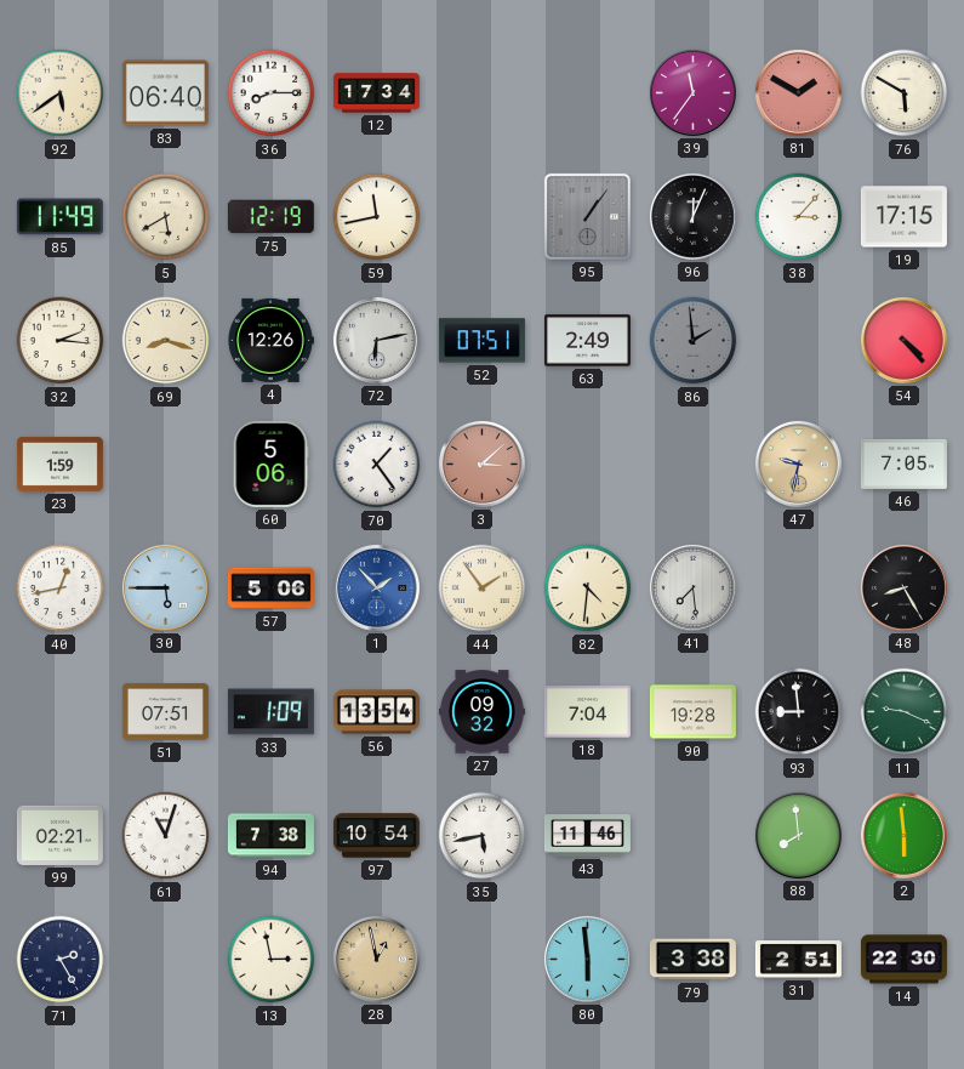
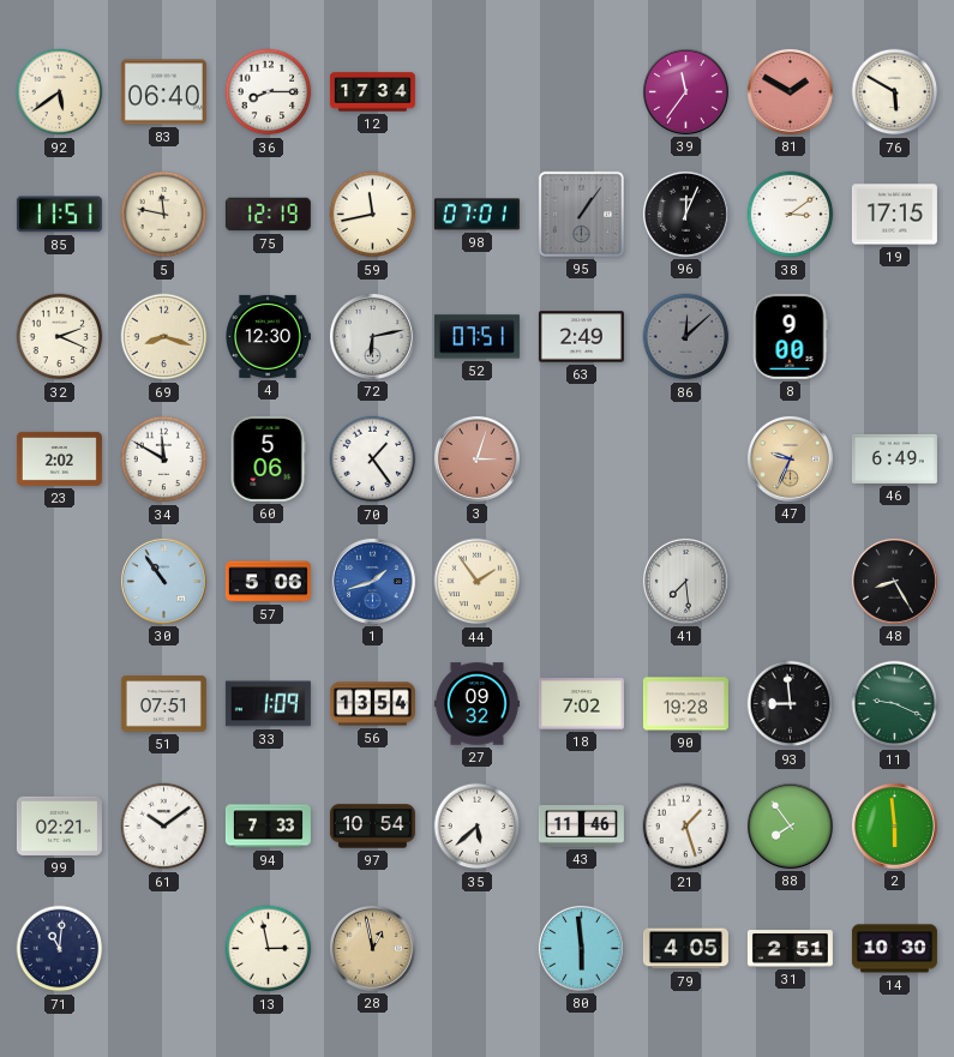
85: 11:49 -> 11:51 (59, 215)
5: 5:40 -> 11:47 (164, 215)
98: none -> 07:01 (476, 215)
38: 3:07 -> 3:09 (791, 215)
32: 2:16 -> 2:19 (60, 337)
4: 12:26 -> 12:30 (268, 336)
86: 1:59 -> 12:08 (686, 337)
8: none -> 9:00 (790, 336)
54: 4:23 -> none (903, 340)
23: 1:59 -> 2:02 (59, 458)
34: none -> 11:50 (164, 460)
3: 3:08 -> 3:03 (476, 458)
47: 9:32 -> 9:34 (790, 458)
46: 7:05 -> 6:49 (894, 458)
40: 12:43 -> none (61, 588)
30: 5:45 -> 10:54 (163, 581)
1: 1:53 -> 1:42 (372, 581)
82: 4:31 -> none (588, 588)
18: 7:04 -> 7:02 (581, 704)
61: 11:03 -> 10:09 (164, 827)
94: 7:38 -> 7:33 (268, 827)
35: 5:43 -> 5:38 (478, 827)
21: none -> 1:27 (686, 827)
88: 7:59 -> 7:54 (790, 825)
71: 2:25 -> 11:01 (60, 949)
79: 3:38 -> 4:05 (685, 949)
14: 22:30 -> 10:30 (894, 949)
